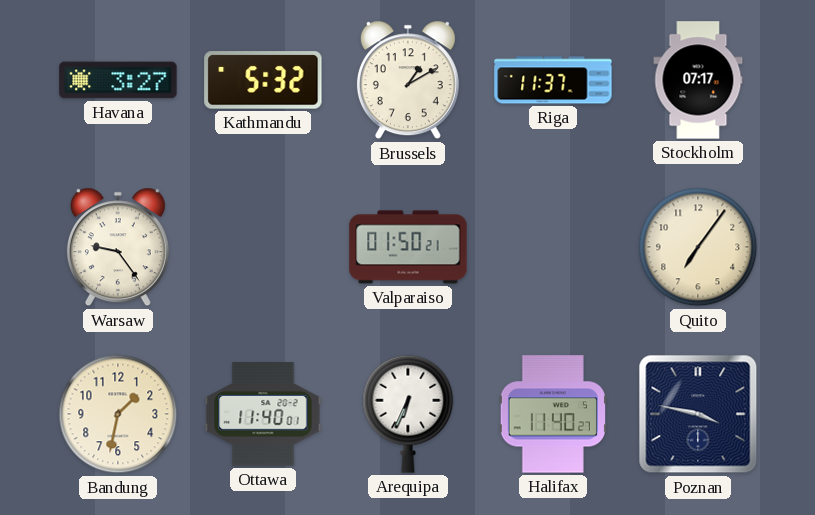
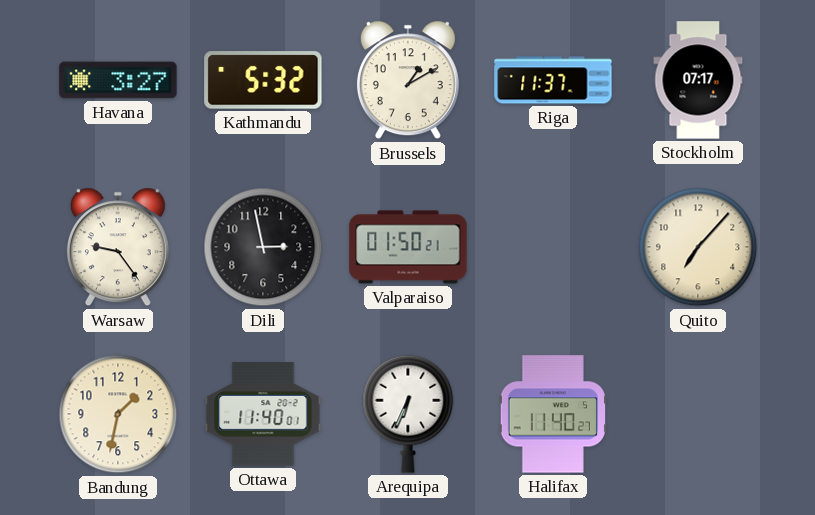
Dili: none -> 2:58 (263, 247)
Quito: 7:06 -> 7:07 (698, 247)
Poznan: 3:47 -> none (698, 414)
